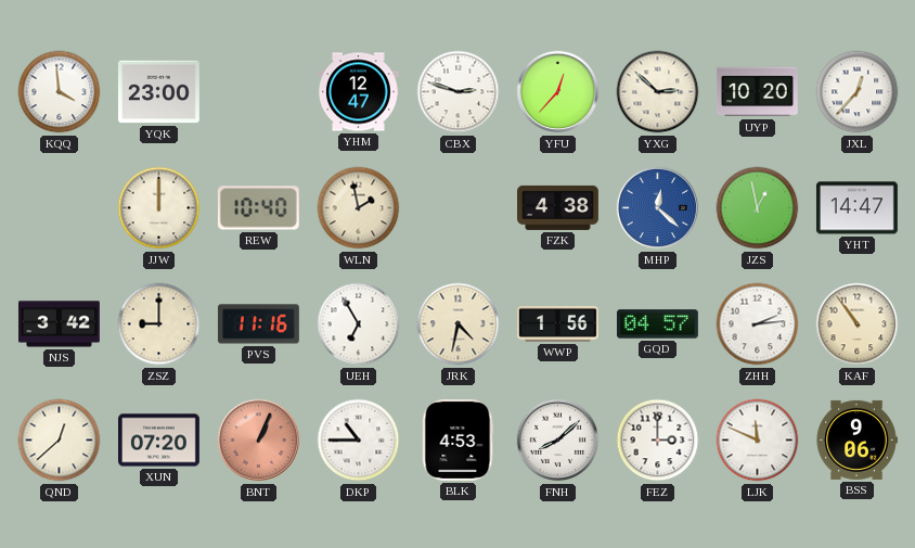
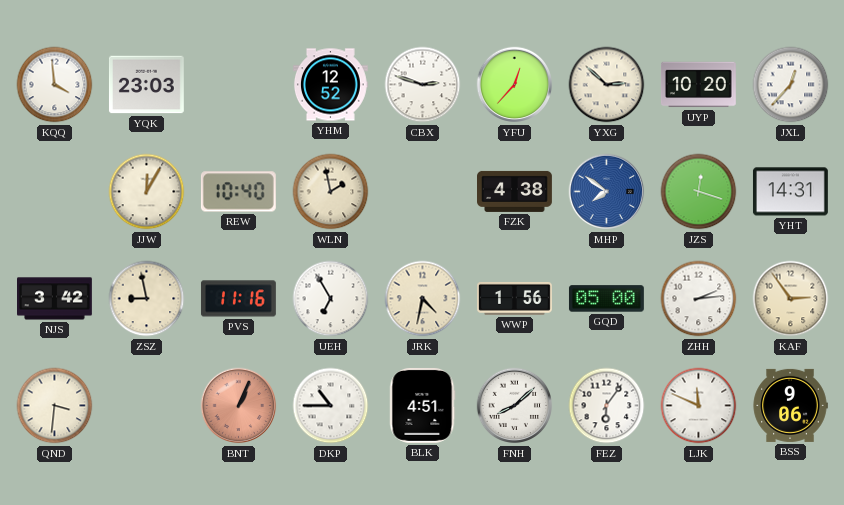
YQK: 23:00 -> 23:03 (146, 85)
YHM: 12:47 -> 12:52 (331, 85)
JJW: 12:00 -> 12:05 (147, 192)
MHP: 12:22 -> 7:51 (607, 192)
JZS: 12:58 -> 12:18 (699, 192)
YHT: 14:47 -> 14:31 (790, 192)
ZSZ: 9:00 -> 8:58 (147, 299)
GQD: 04:57 -> 05:00 (606, 299)
KAF: 10:54 -> 2:54 (791, 299)
QND: 12:38 -> 3:31 (55, 406)
XUN: 07:20 -> none (159, 441)
BLK: 4:53 -> 4:51 (423, 405)
FEZ: 3:00 -> 6:06 (607, 406)
